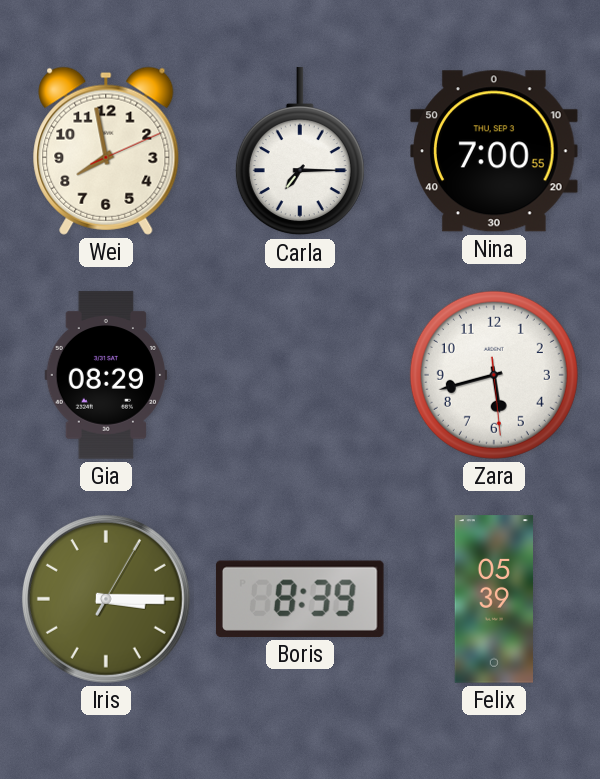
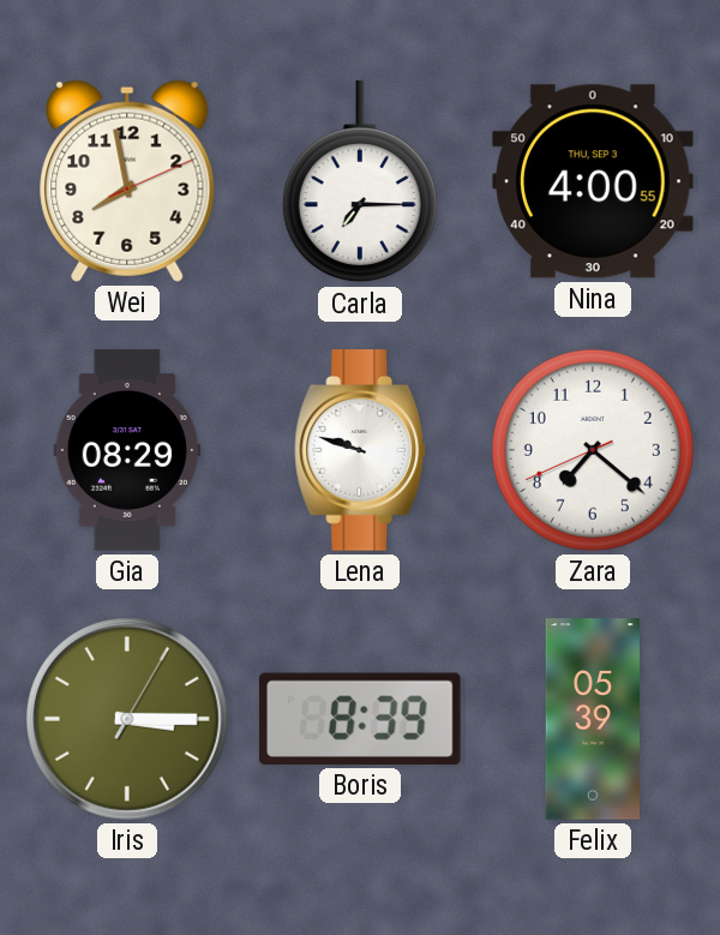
Nina: 7:00 -> 4:00 (593, 181)
Lena: none -> 9:48 (361, 450)
Zara: 5:42 -> 7:21 (593, 450)
